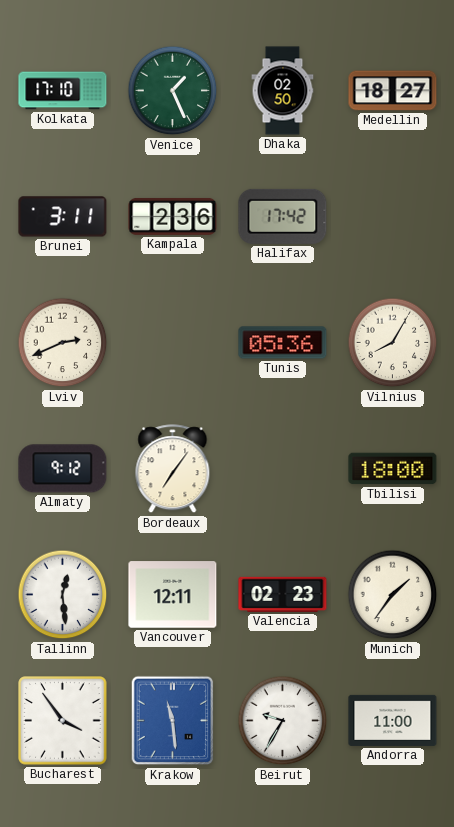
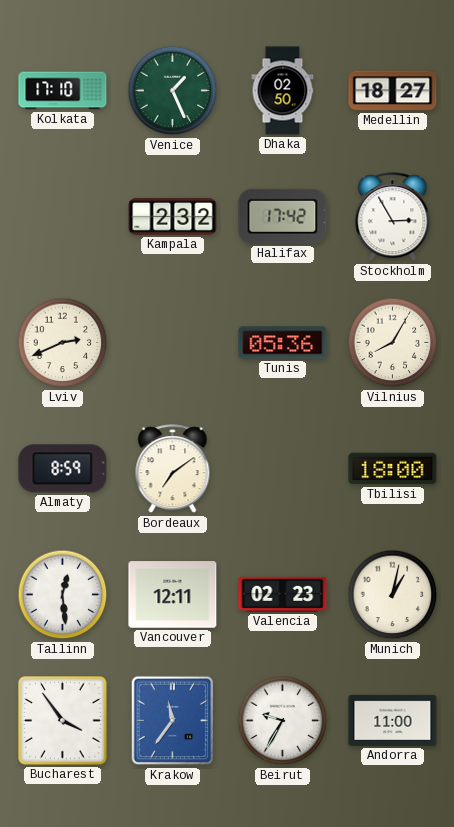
Brunei: 3:11 -> none (63, 217)
Kampala: 2:36 -> 2:32 (173, 216)
Stockholm: none -> 2:55 (393, 217)
Almaty: 9:12 -> 8:59 (63, 469)
Bordeaux: 7:06 -> 7:09 (173, 469)
Munich: 1:36 -> 1:02 (393, 595)
Krakow: 11:29 -> 11:36 (173, 721)
